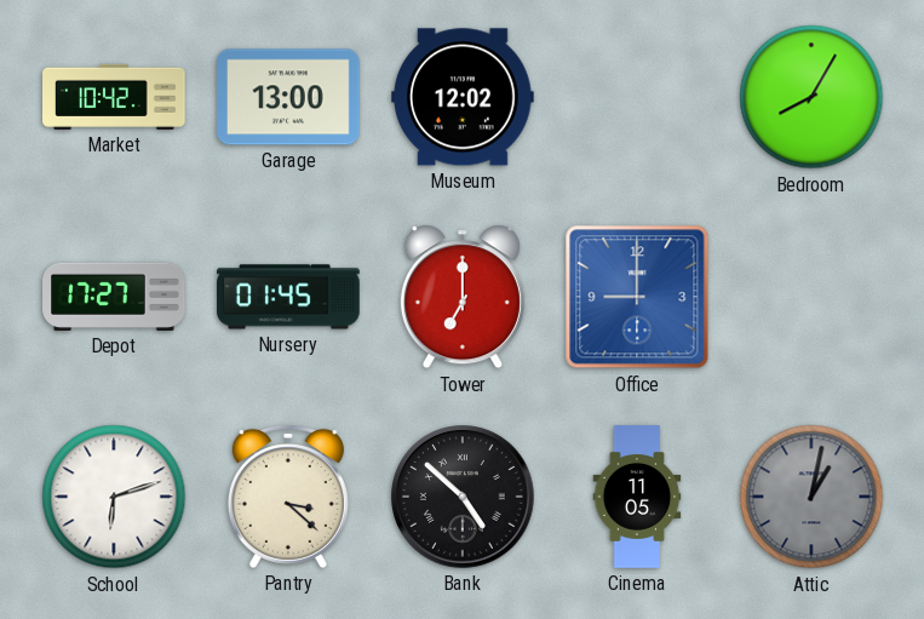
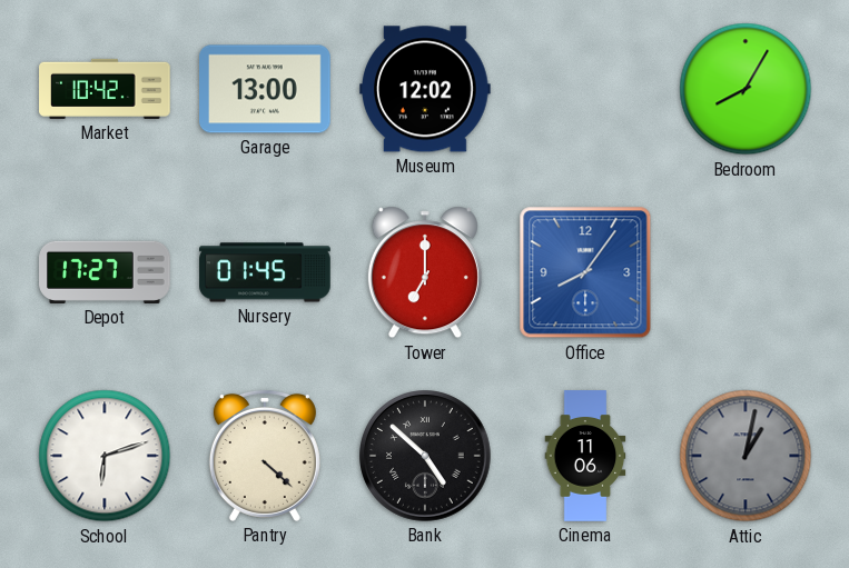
Office: 9:00 -> 8:06 (585, 272)
Pantry: 3:22 -> 4:22 (265, 456)
Cinema: 11:05 -> 11:06 (585, 456)
